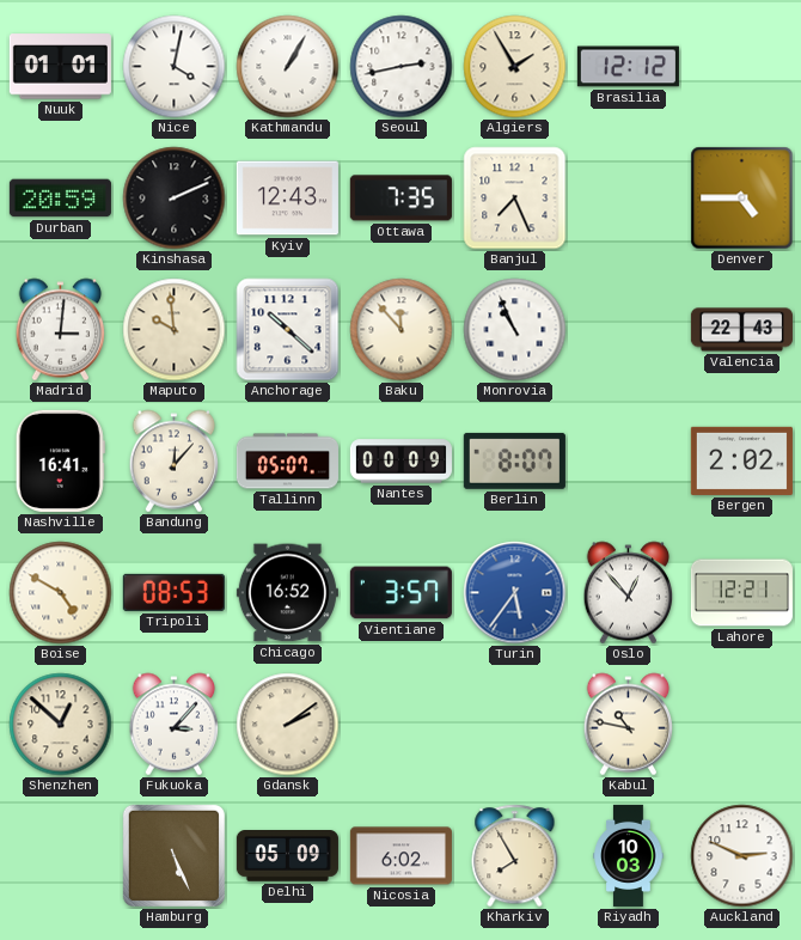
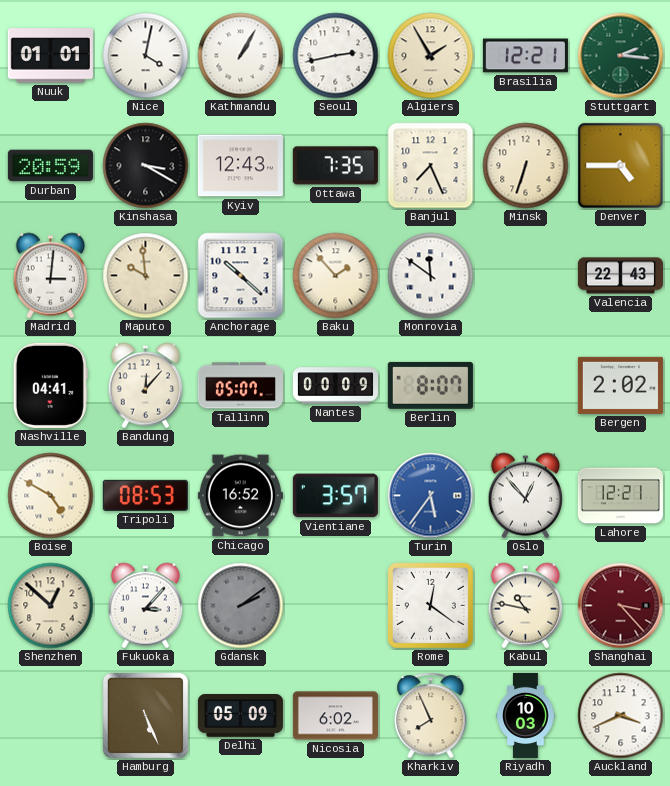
Brasilia: 12:12 -> 12:21 (525, 56)
Stuttgart: none -> 2:16 (621, 56)
Kinshasa: 2:11 -> 3:20 (146, 166)
Minsk: none -> 6:33 (526, 166)
Baku: 11:53 -> 1:53 (336, 276)
Monrovia: 10:56 -> 11:51 (431, 276)
Nashville: 16:41 -> 04:41 (50, 385)
Gdansk dial: cream -> grey (241, 606)
Rome: none -> 12:21 (430, 605)
Shanghai: none -> 3:23 (621, 606)
Kharkiv: 7:55 -> 7:56 (431, 716)
Auckland: 2:49 -> 3:41 (621, 716)
